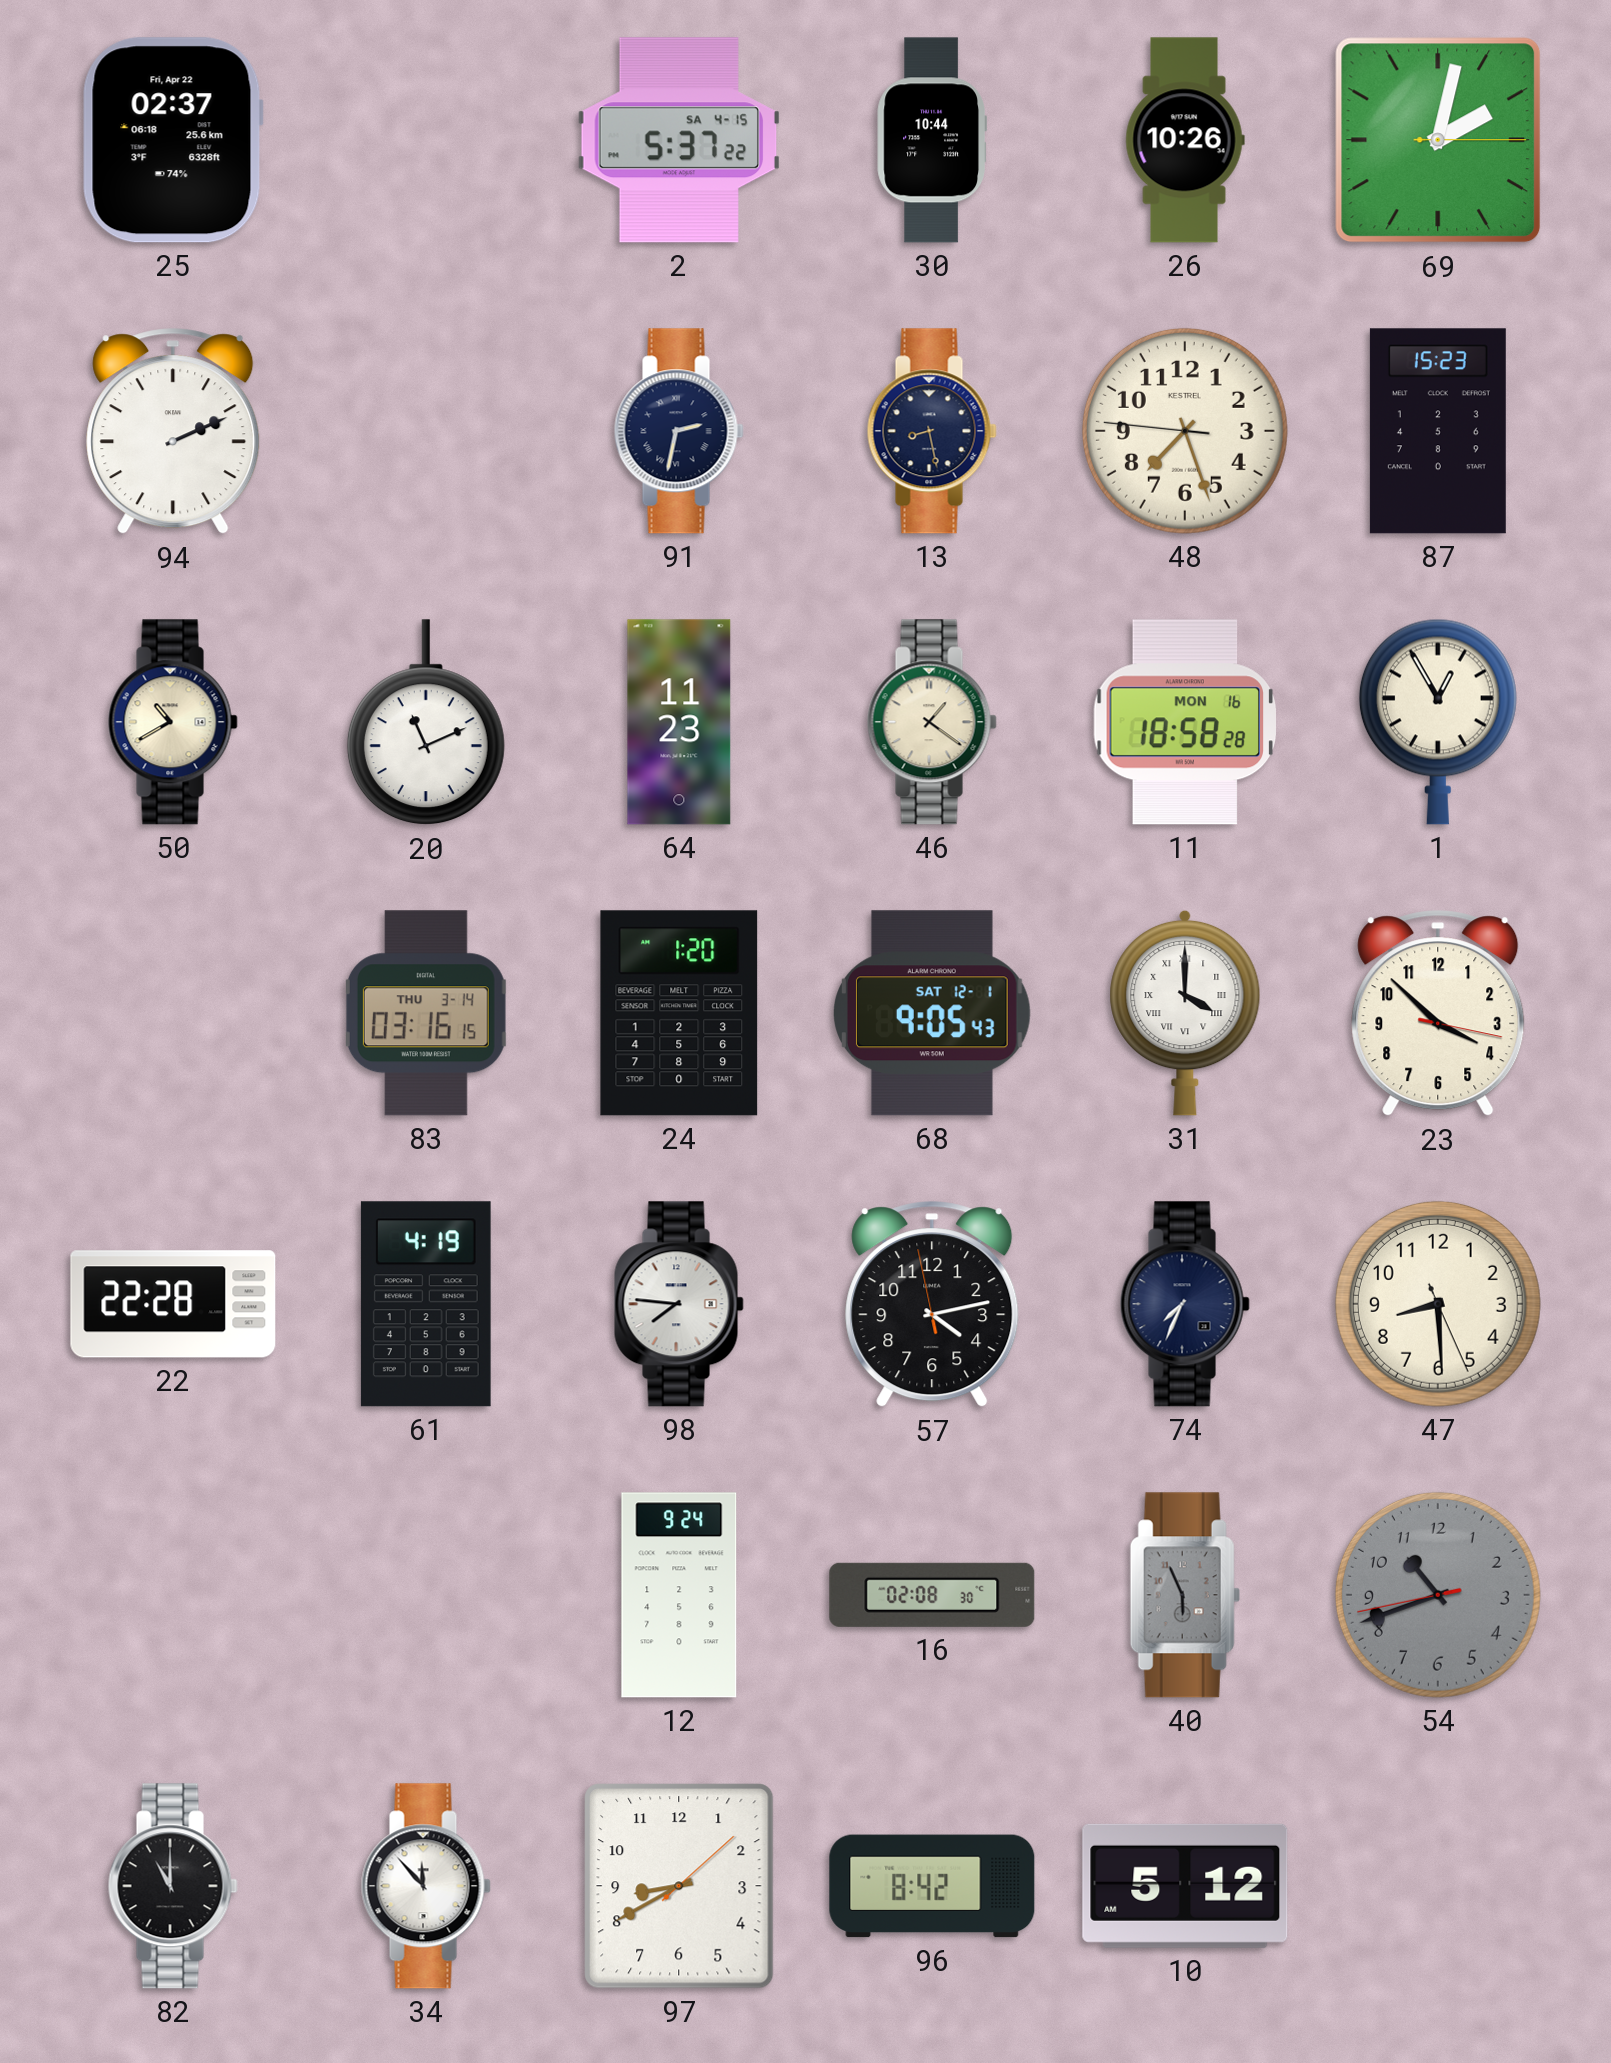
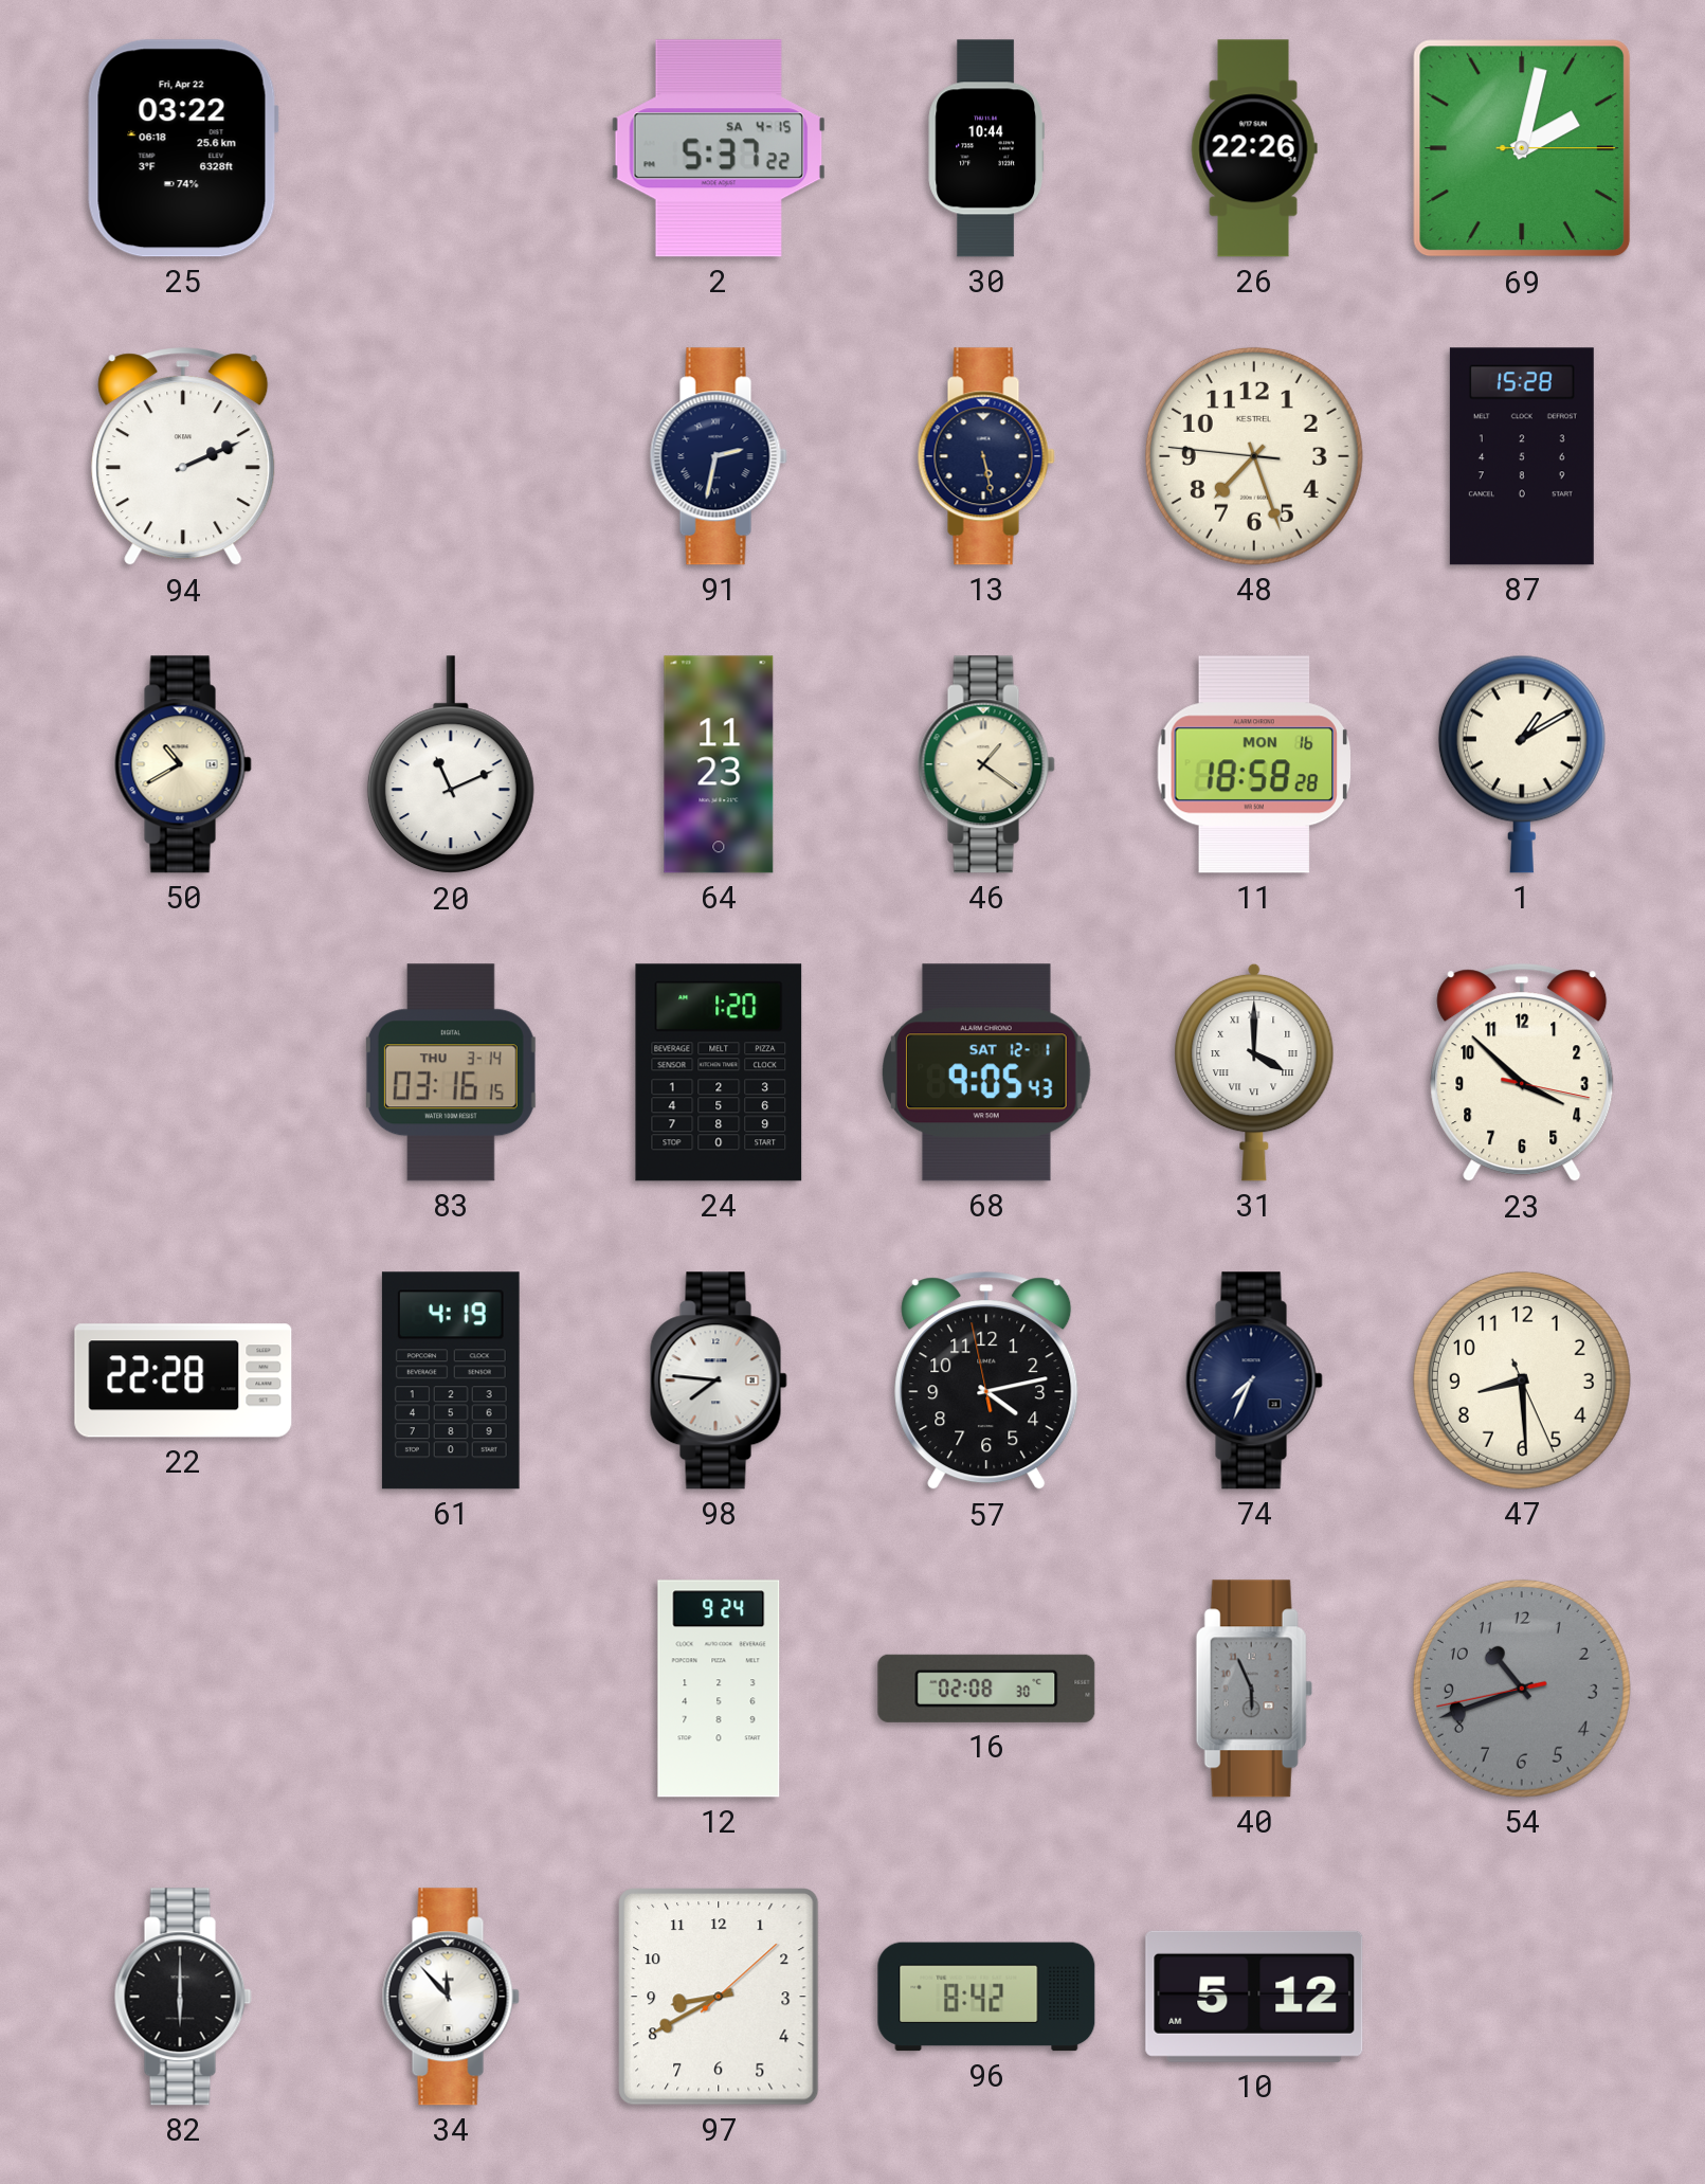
25: 02:37 -> 03:22 (183, 148)
26: 10:26 -> 22:26 (1254, 148)
13: 8:28 -> 5:28 (986, 456)
87: 15:23 -> 15:28 (1522, 456)
1: 12:55 -> 1:10 (1522, 764)
82: 11:00 -> 6:00 (183, 1997)
